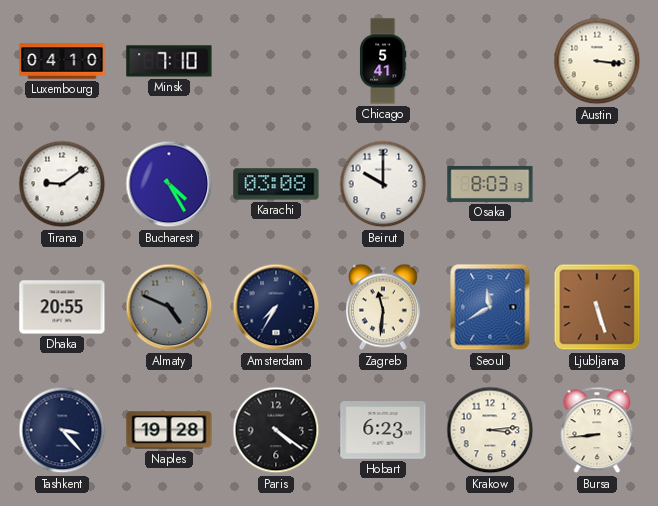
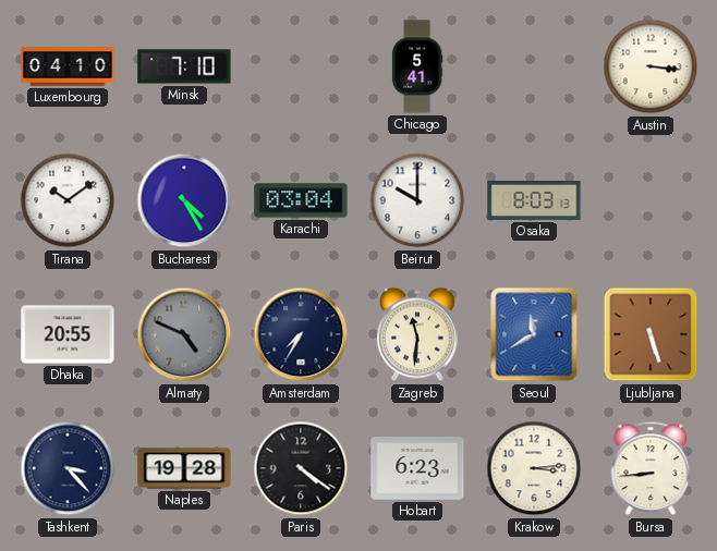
Tirana: 9:09 -> 10:09 (68, 200)
Karachi: 03:08 -> 03:04 (301, 200)
